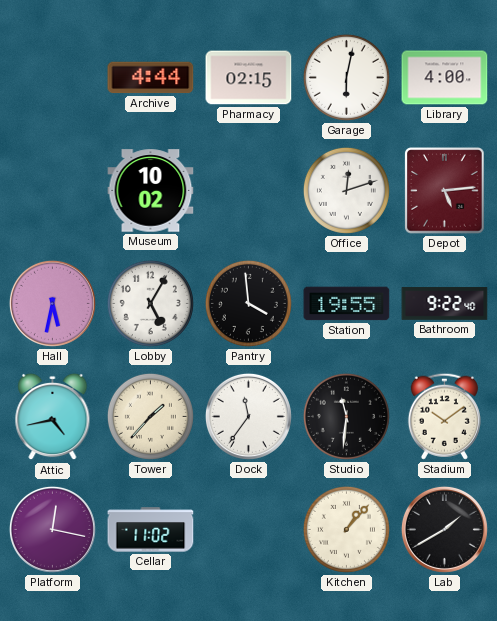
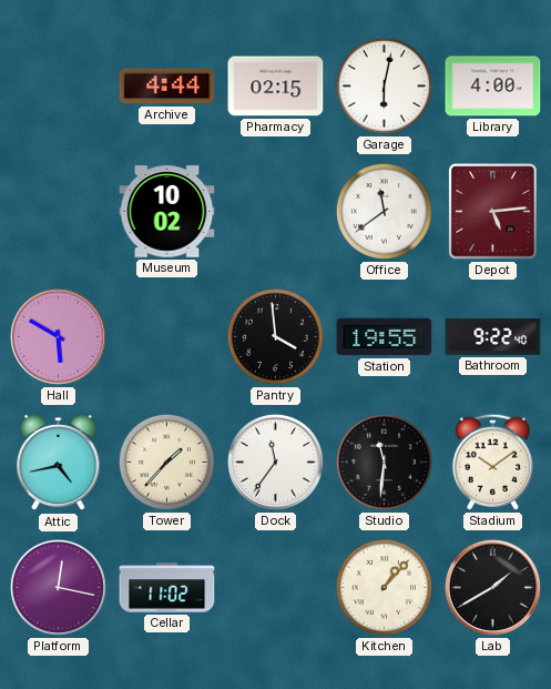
Office: 12:12 -> 11:39 (384, 211)
Hall: 5:32 -> 5:50 (58, 336)
Lobby: 5:05 -> none (150, 303)
